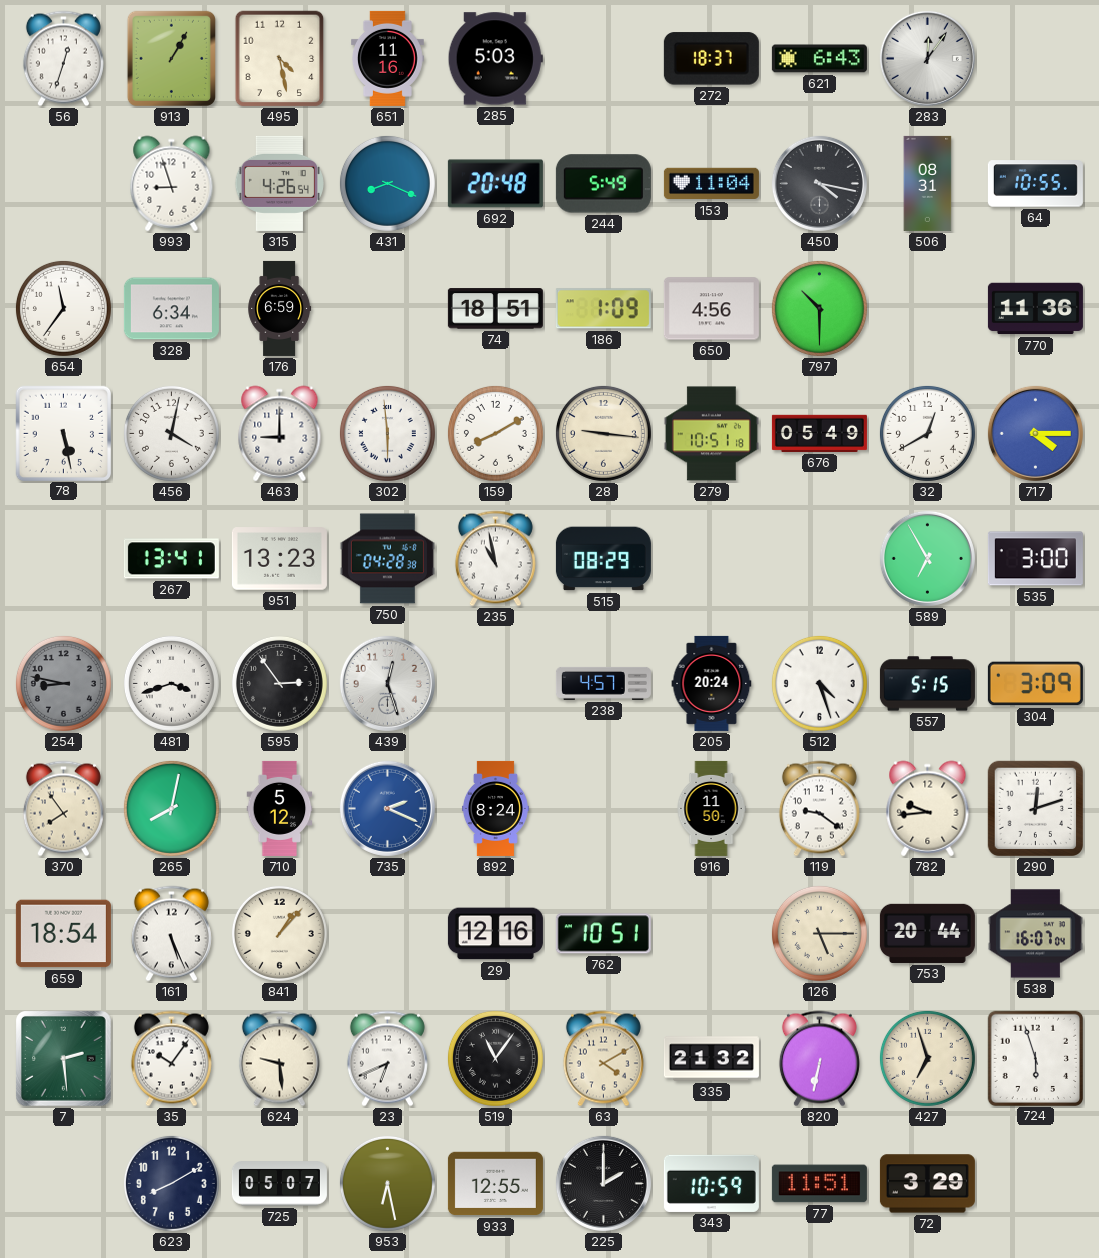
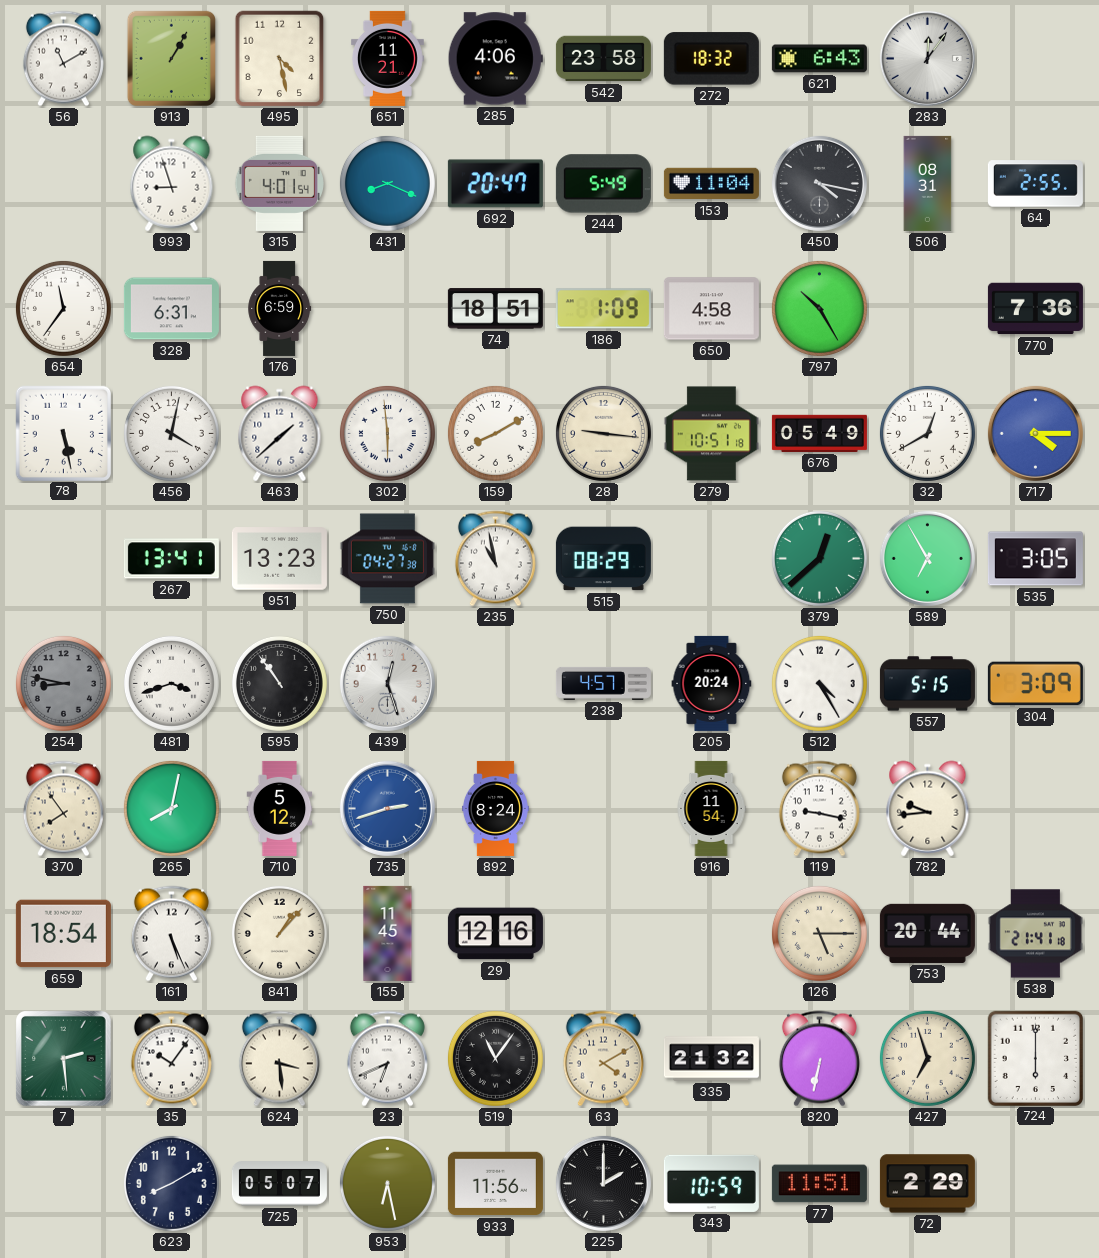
56: 12:33 -> 11:10 (63, 59)
651: 11:16 -> 11:21 (387, 58)
285: 5:03 -> 4:06 (495, 59)
542: none -> 23:58 (603, 59)
272: 18:37 -> 18:32 (711, 59)
315: 4:26 -> 4:01 (279, 183)
692: 20:48 -> 20:47 (495, 184)
64: 10:55 -> 2:55 (1035, 184)
328: 6:34 -> 6:31 (171, 309)
650: 4:56 -> 4:58 (711, 309)
797: 10:30 -> 10:25 (819, 308)
770: 11:36 -> 7:36 (1035, 309)
463: 9:00 -> 1:38 (280, 434)
750: 04:28 -> 04:27 (387, 559)
379: none -> 12:38 (819, 558)
535: 3:00 -> 3:05 (1035, 559)
595: 2:54 -> 10:54 (279, 683)
512: 4:27 -> 4:25 (819, 683)
735: 2:19 -> 2:42 (387, 808)
916: 11:50 -> 11:54 (711, 808)
119: 9:21 -> 9:17 (819, 809)
290: 12:12 -> none (1036, 809)
155: none -> 11:45 (388, 933)
762: 10:51 -> none (603, 934)
538: 16:07 -> 21:41 (1035, 934)
624: 9:29 -> 3:29 (279, 1059)
724: 5:57 -> 6:00 (1035, 1058)
933: 12:55 -> 11:56 (495, 1184)
72: 3:29 -> 2:29 (927, 1184)
